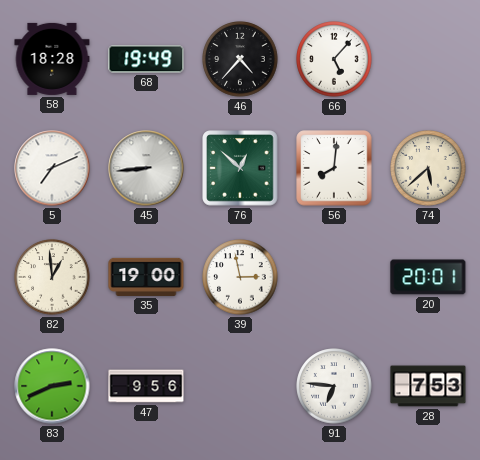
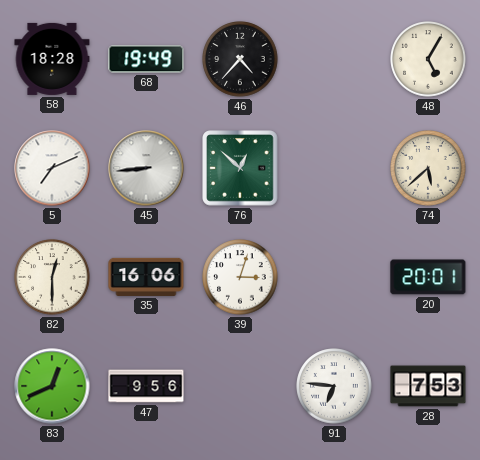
66: 5:07 -> none (334, 59)
48: none -> 5:05 (428, 59)
56: 8:01 -> none (334, 168)
82: 12:59 -> 12:30 (52, 277)
35: 19:00 -> 16:06 (146, 277)
39: 2:58 -> 3:03 (240, 277)
83: 2:41 -> 12:41 (52, 386)
